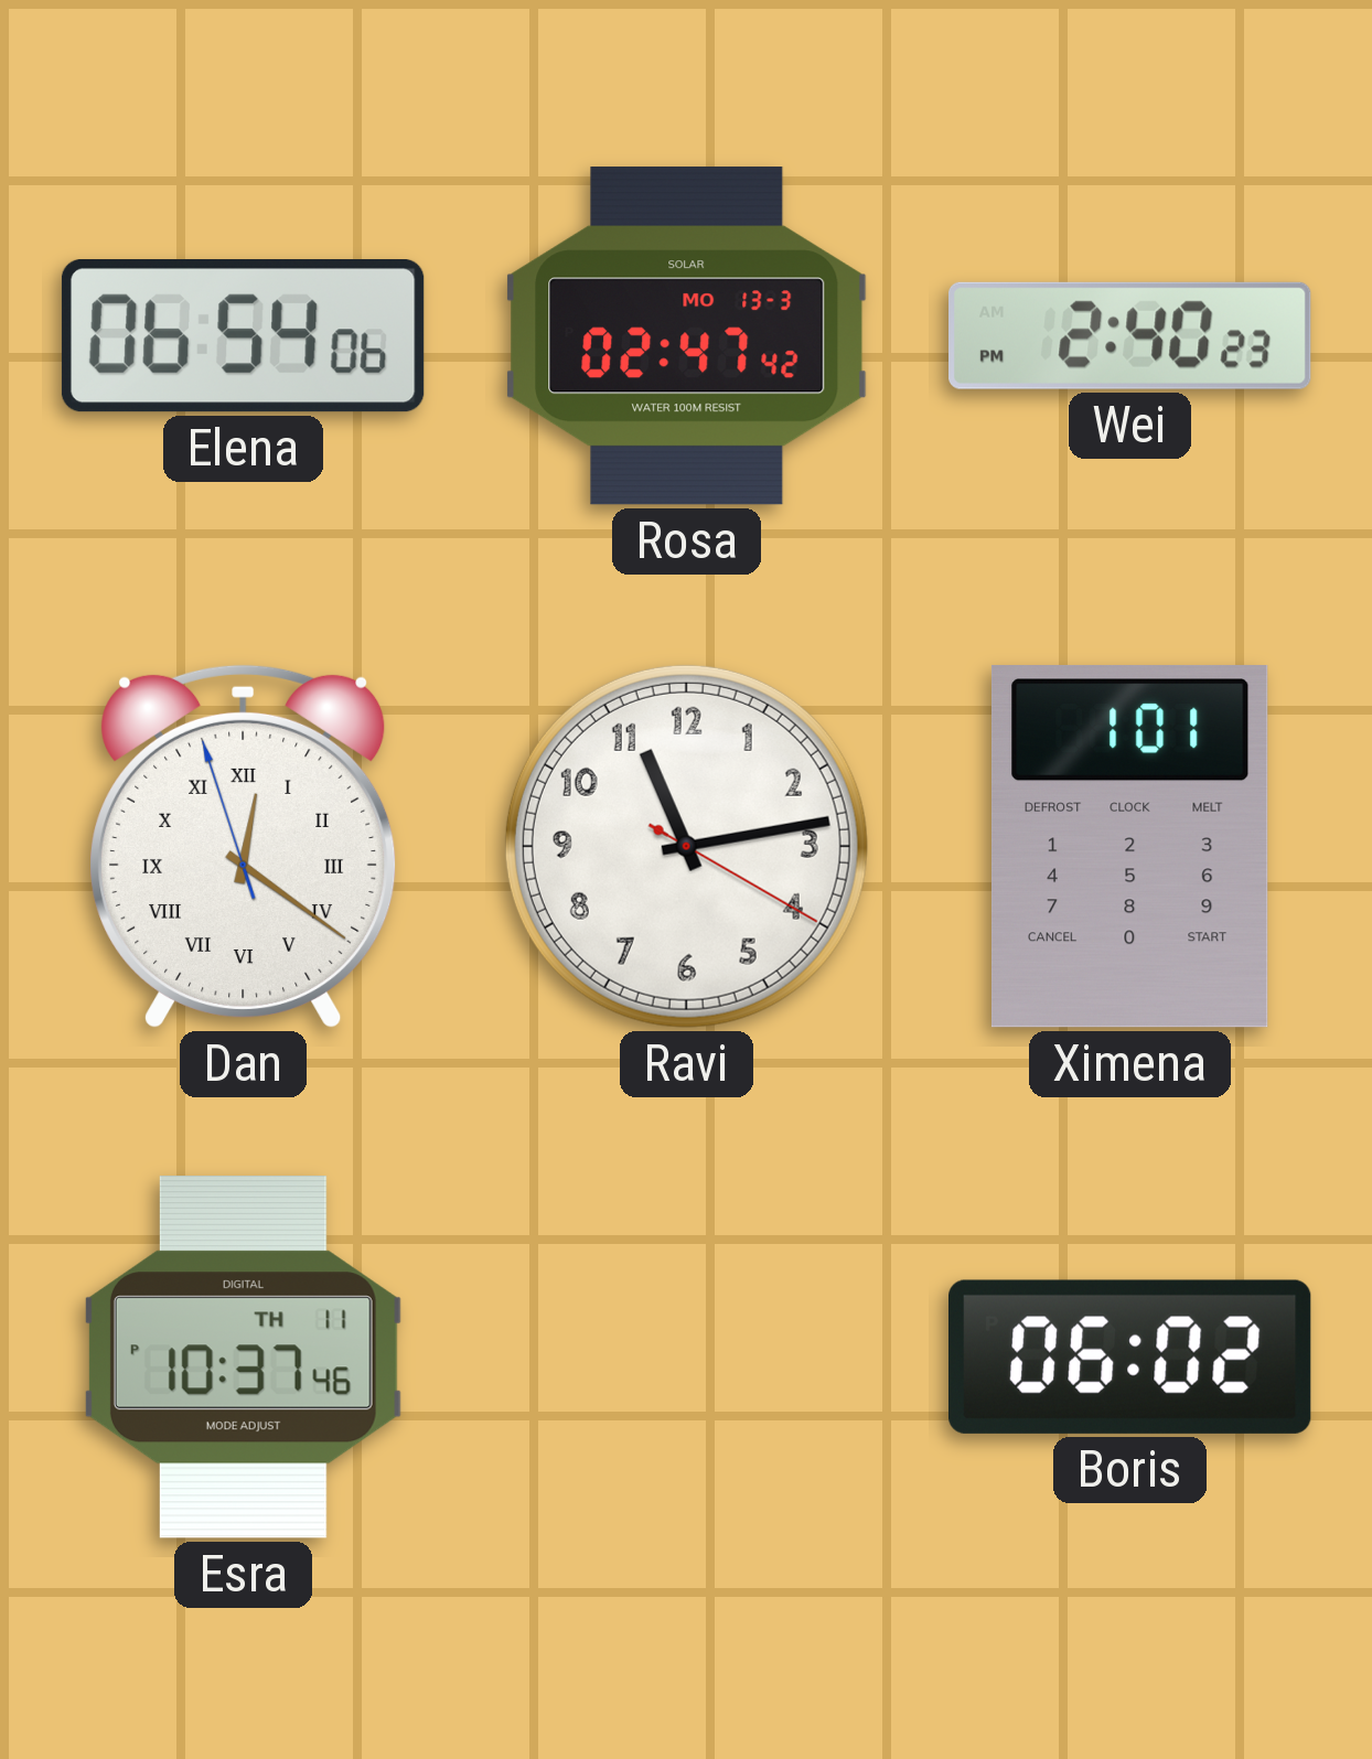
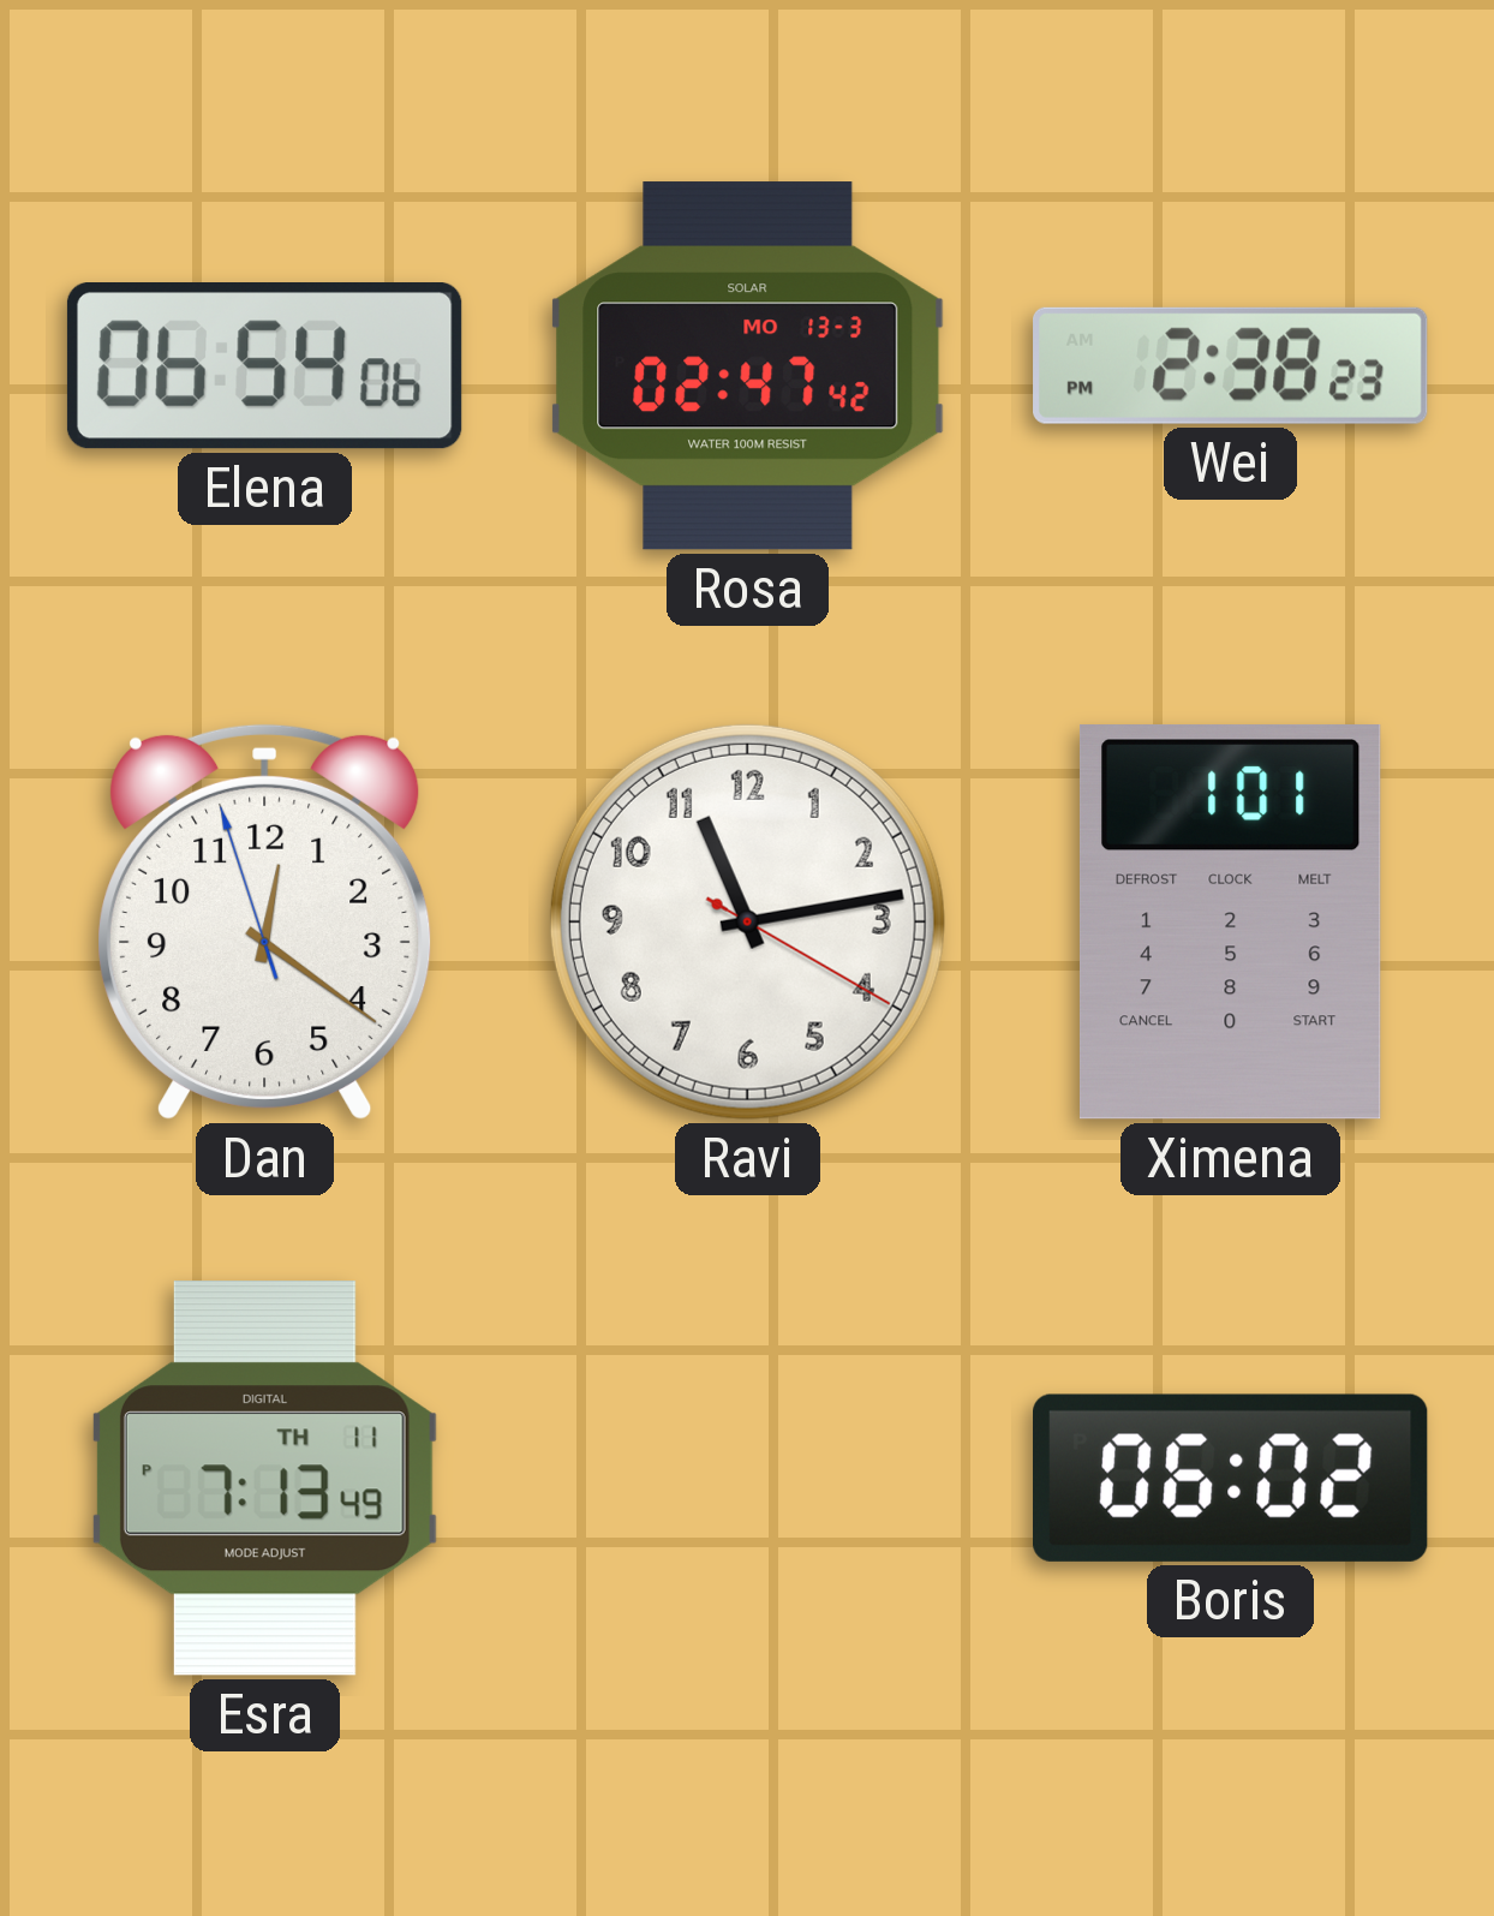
Wei: 2:40 -> 2:38 (1231, 365)
Dan numerals: Roman -> Arabic (265, 921)
Esra: 10:37 -> 7:13 (264, 1479)
